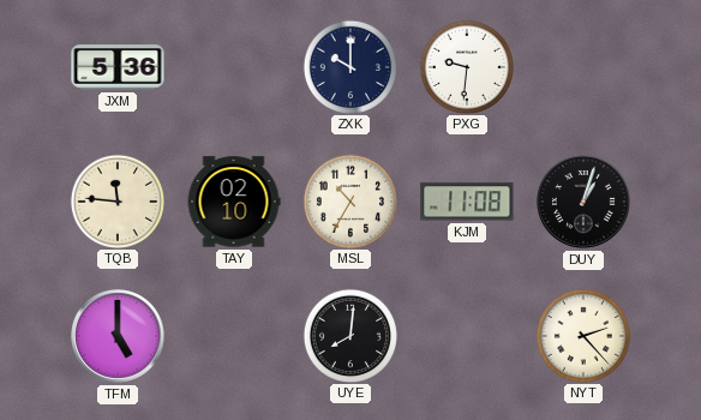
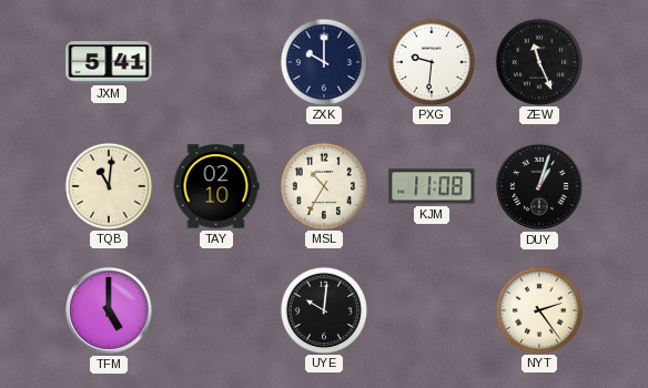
JXM: 5:36 -> 5:41 (109, 62)
ZEW: none -> 11:26 (538, 61)
TQB: 11:46 -> 11:01 (108, 185)
UYE: 8:01 -> 10:01 (323, 309)
NYT: 2:23 -> 2:24 (538, 309)
